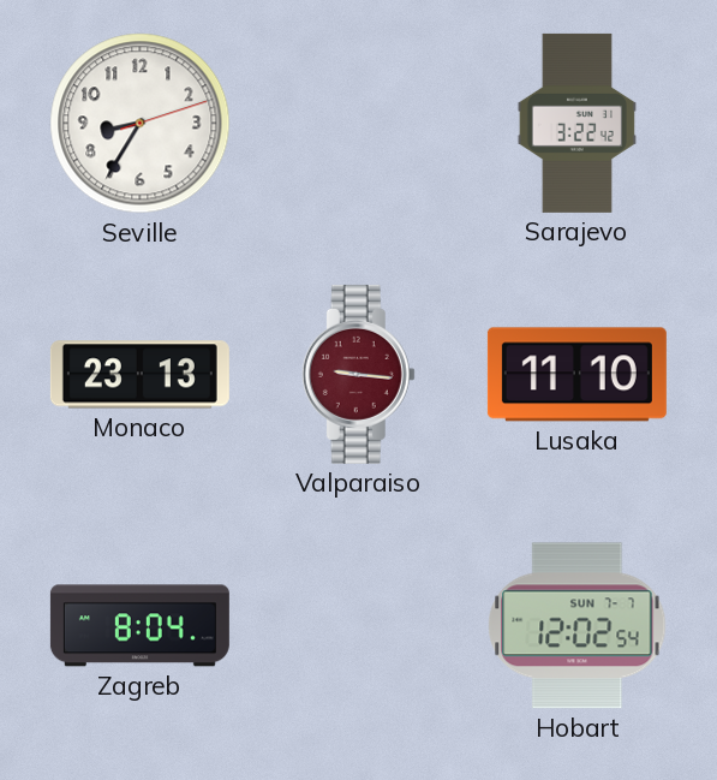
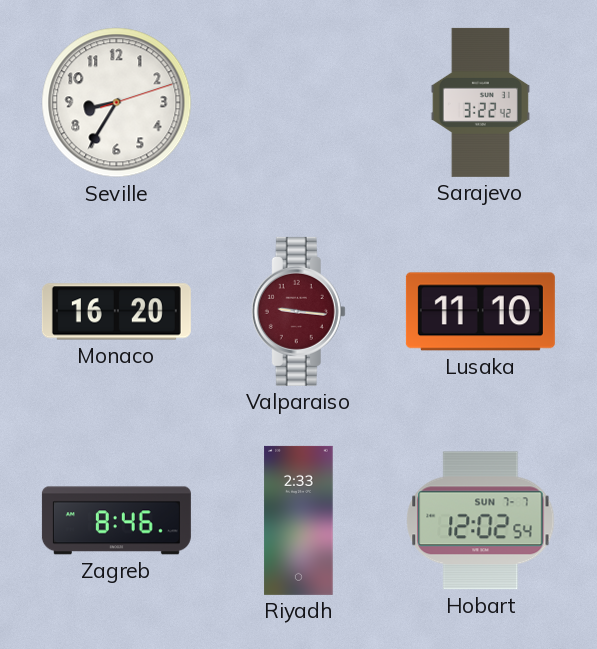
Monaco: 23:13 -> 16:20 (116, 312)
Zagreb: 8:04 -> 8:46 (116, 521)
Riyadh: none -> 2:33 (299, 520)
